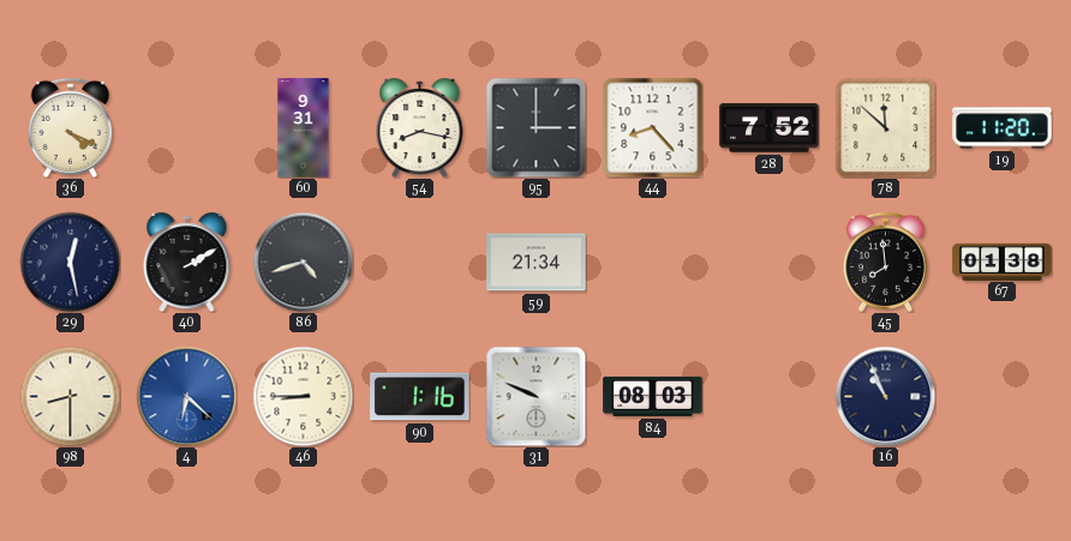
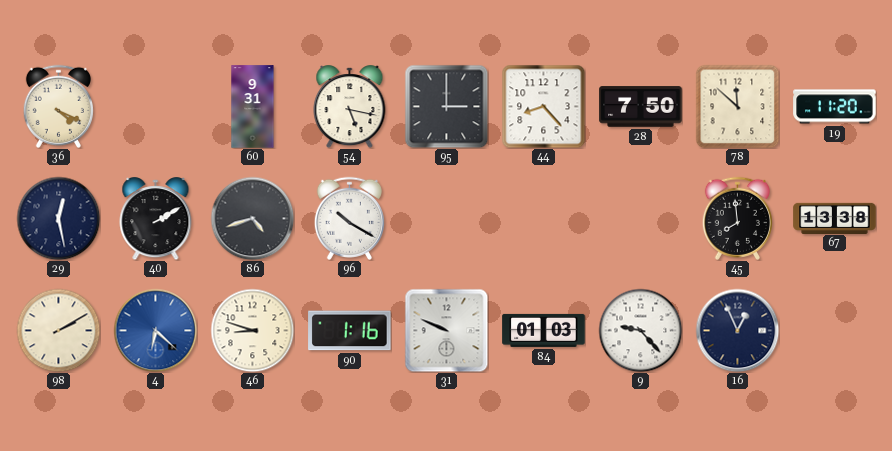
54: 8:17 -> 5:17 (350, 107)
28: 7:52 -> 7:50 (641, 107)
96: none -> 10:20 (349, 218)
59: 21:34 -> none (537, 263)
67: 01:38 -> 13:38 (835, 218)
98: 8:30 -> 2:10 (58, 330)
46: 8:45 -> 8:48 (252, 330)
84: 08:03 -> 01:03 (544, 330)
9: none -> 9:23 (640, 330)
16: 10:56 -> 12:56 (737, 330)
